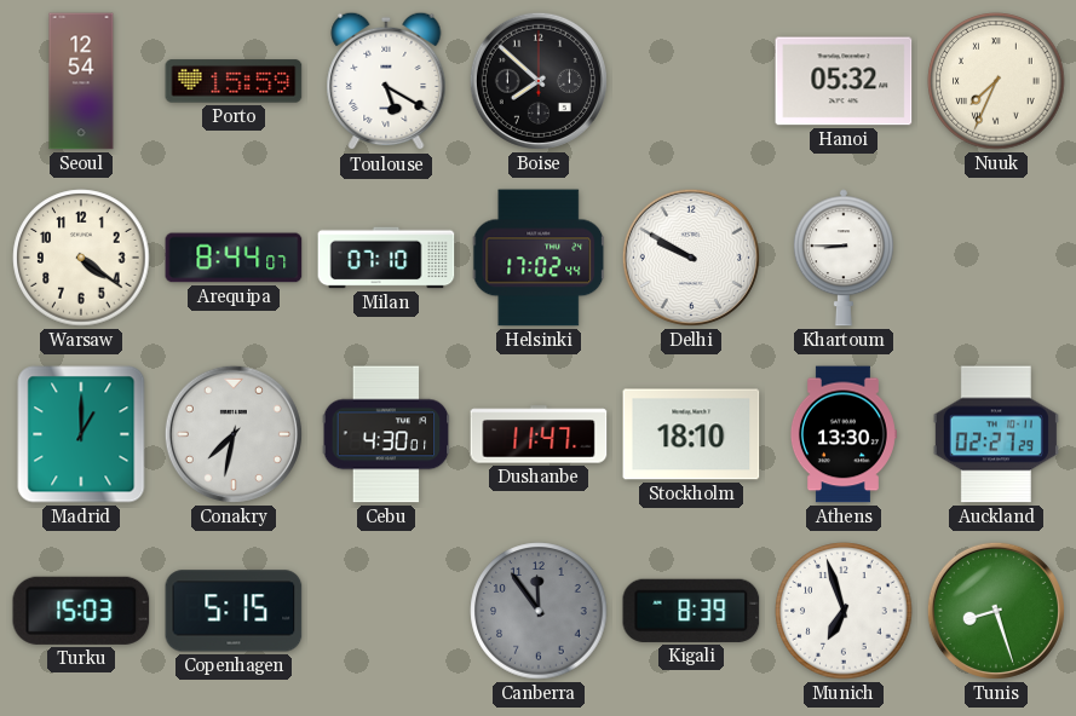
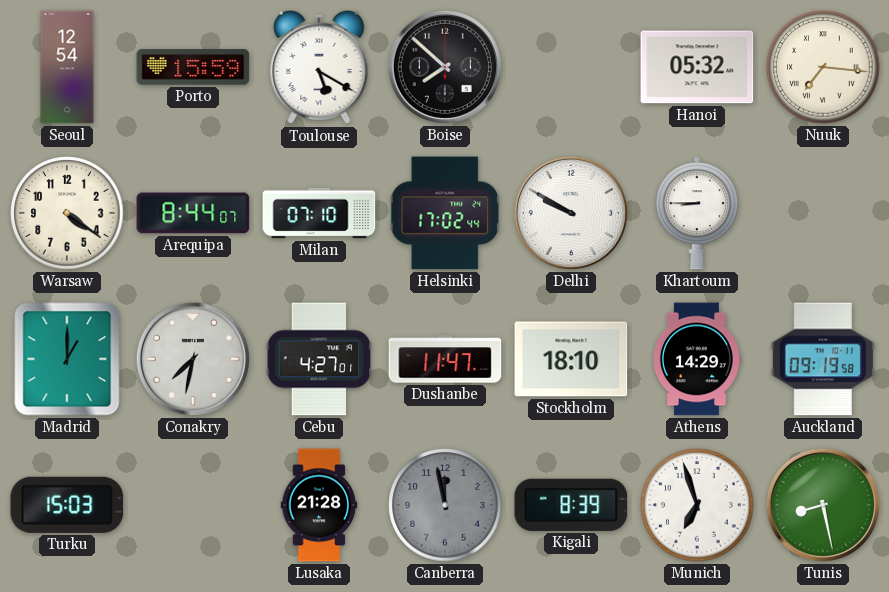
Nuuk: 7:34 -> 7:16 (823, 67)
Cebu: 4:30 -> 4:27 (319, 359)
Athens: 13:30 -> 14:29 (696, 359)
Auckland: 02:27 -> 09:19 (823, 359)
Copenhagen: 5:15 -> none (234, 611)
Lusaka: none -> 21:28 (319, 505)
Canberra: 11:54 -> 11:58 (445, 505)
Tunis: 8:27 -> 8:28 (823, 505)
